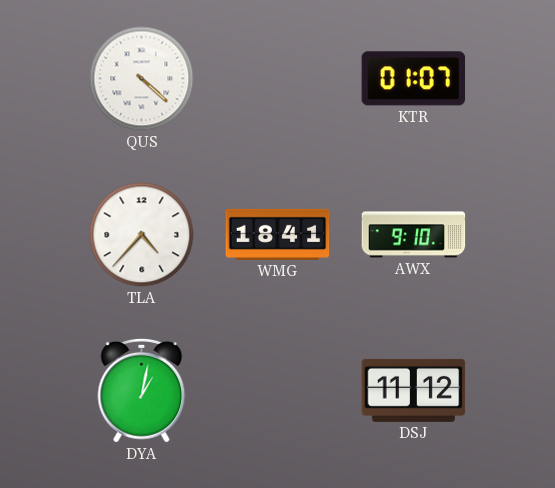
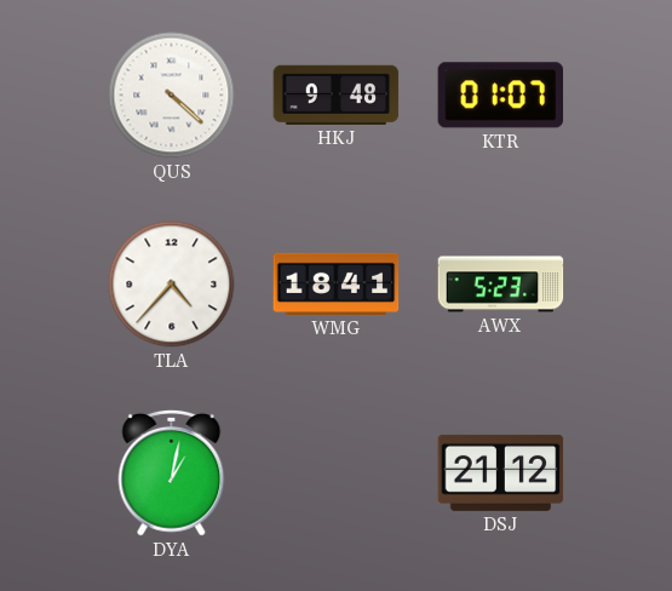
HKJ: none -> 9:48 (337, 94)
AWX: 9:10 -> 5:23 (501, 285)
DSJ: 11:12 -> 21:12 (501, 472)
